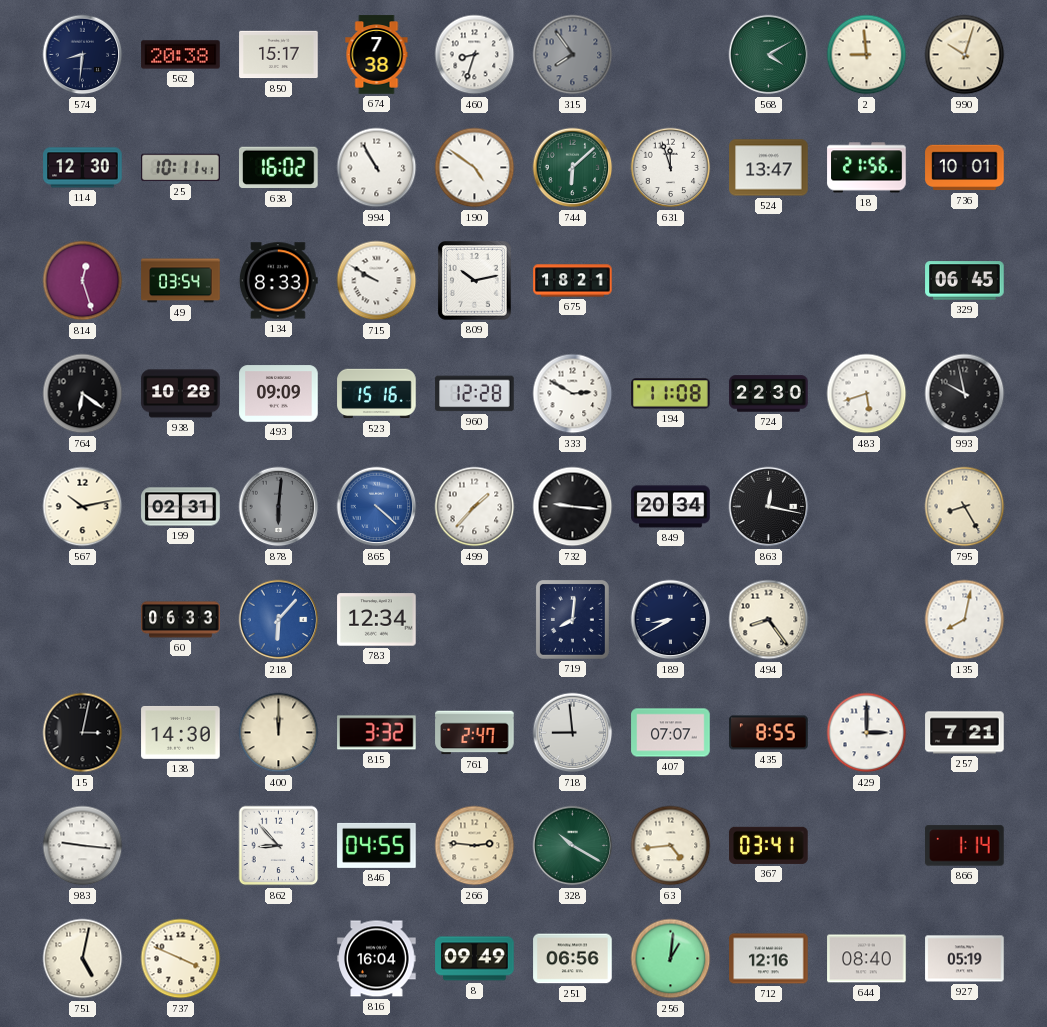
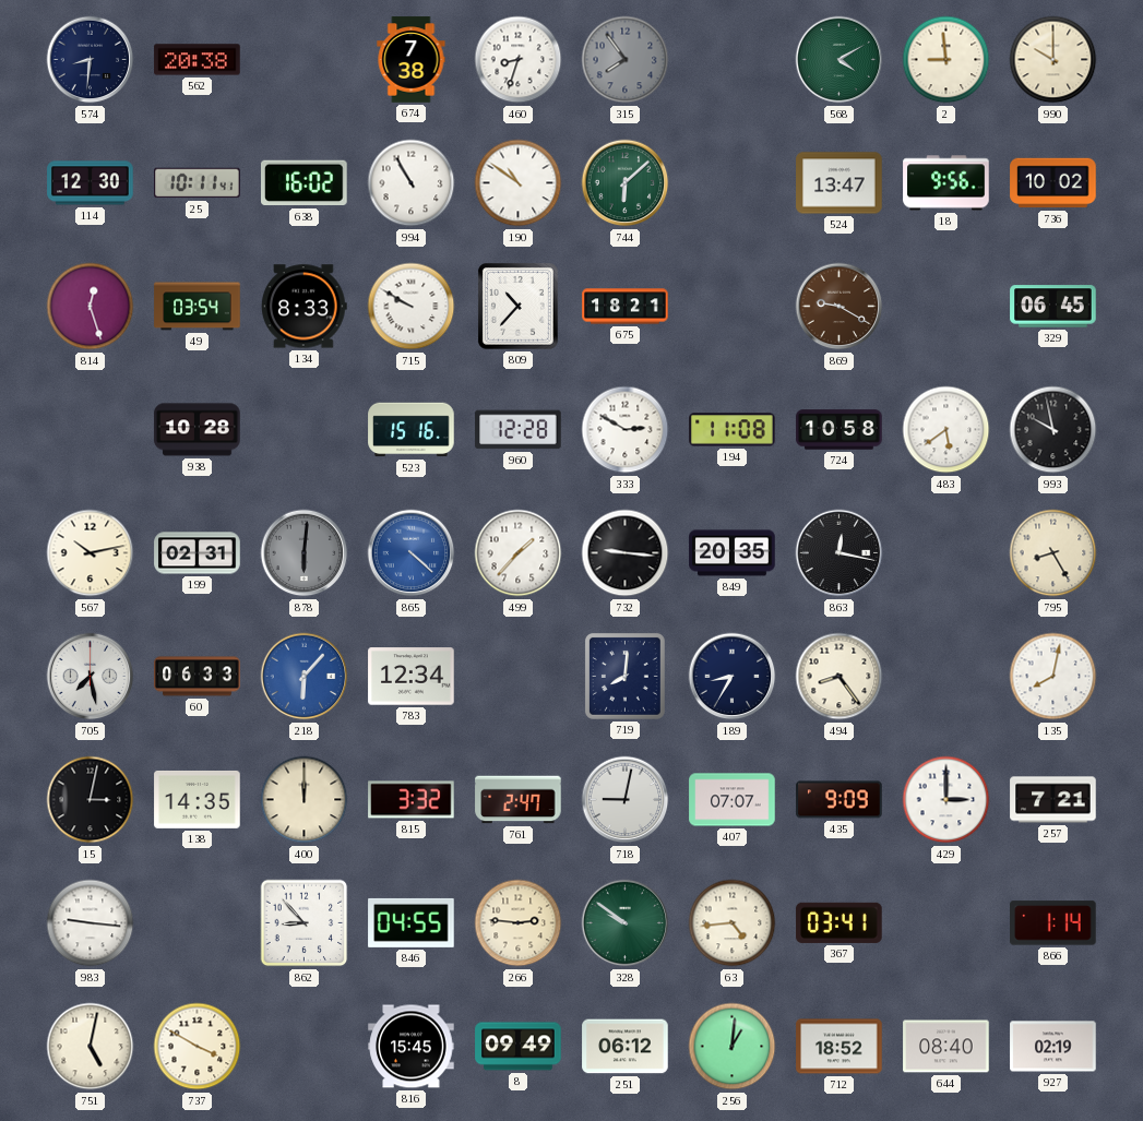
850: 15:17 -> none (279, 55)
990: 10:03 -> 10:00 (1053, 60)
190: 4:51 -> 10:51 (519, 183)
631: 11:57 -> none (671, 168)
18: 21:56 -> 9:56 (946, 183)
736: 10:01 -> 10:02 (1053, 183)
809: 10:13 -> 10:37 (519, 307)
869: none -> 9:20 (840, 307)
764: 6:21 -> none (83, 394)
493: 09:09 -> none (279, 394)
724: 22:30 -> 10:58 (840, 430)
483: 5:42 -> 5:39 (946, 430)
849: 20:34 -> 20:35 (733, 553)
705: none -> 7:28 (91, 677)
189: 8:40 -> 8:35 (733, 677)
138: 14:30 -> 14:35 (198, 799)
718: 8:59 -> 9:02 (626, 800)
435: 8:55 -> 9:09 (840, 800)
328: 10:20 -> 9:51 (626, 923)
737: 3:49 -> 3:50 (198, 1047)
816: 16:04 -> 15:45 (412, 1047)
251: 06:56 -> 06:12 (626, 1047)
712: 12:16 -> 18:52 (840, 1047)
927: 05:19 -> 02:19 (1053, 1047)
